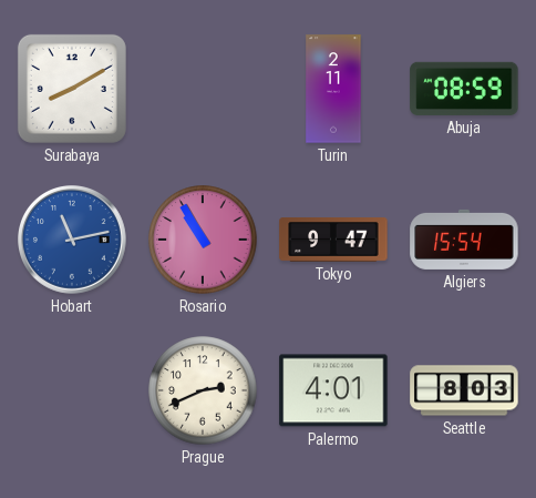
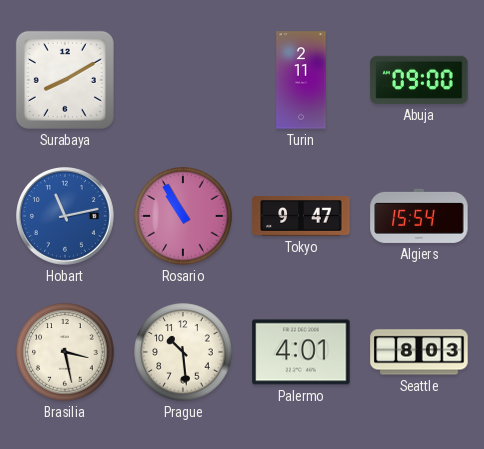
Abuja: 08:59 -> 09:00 (419, 80)
Brasilia: none -> 3:28 (65, 352)
Prague: 2:41 -> 10:29 (183, 352)
